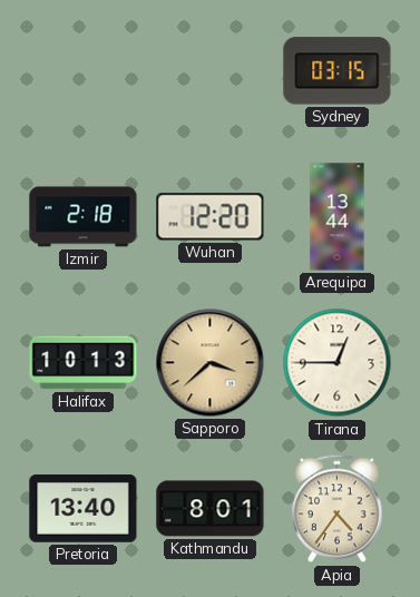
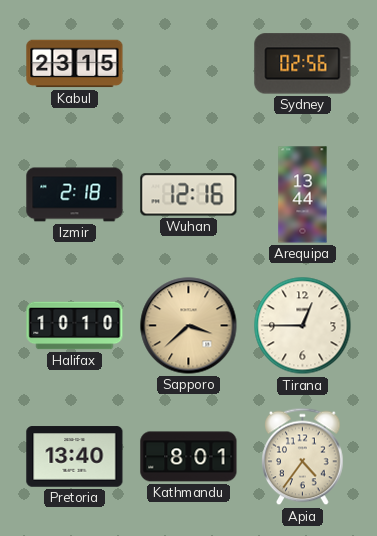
Kabul: none -> 23:15 (75, 64)
Sydney: 03:15 -> 02:56 (303, 64)
Wuhan: 12:20 -> 12:16 (189, 195)
Halifax: 10:13 -> 10:10 (75, 326)
